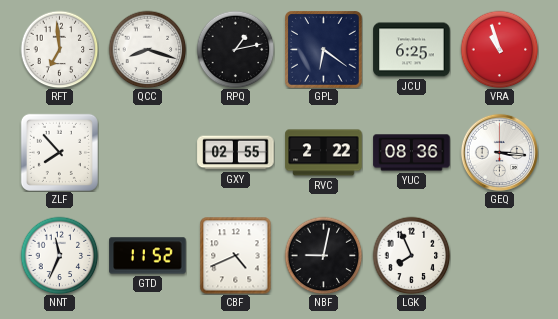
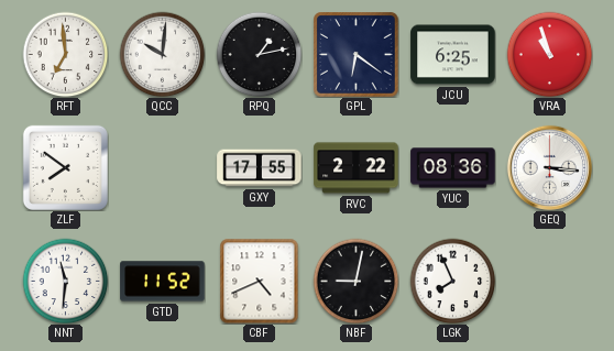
QCC: 8:18 -> 10:01 (162, 54)
ZLF: 7:53 -> 7:51 (65, 167)
GXY: 02:55 -> 17:55 (260, 168)
NNT: 11:34 -> 11:31 (65, 281)
